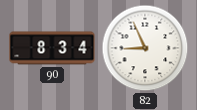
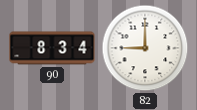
82: 8:56 -> 9:00 (145, 48)
